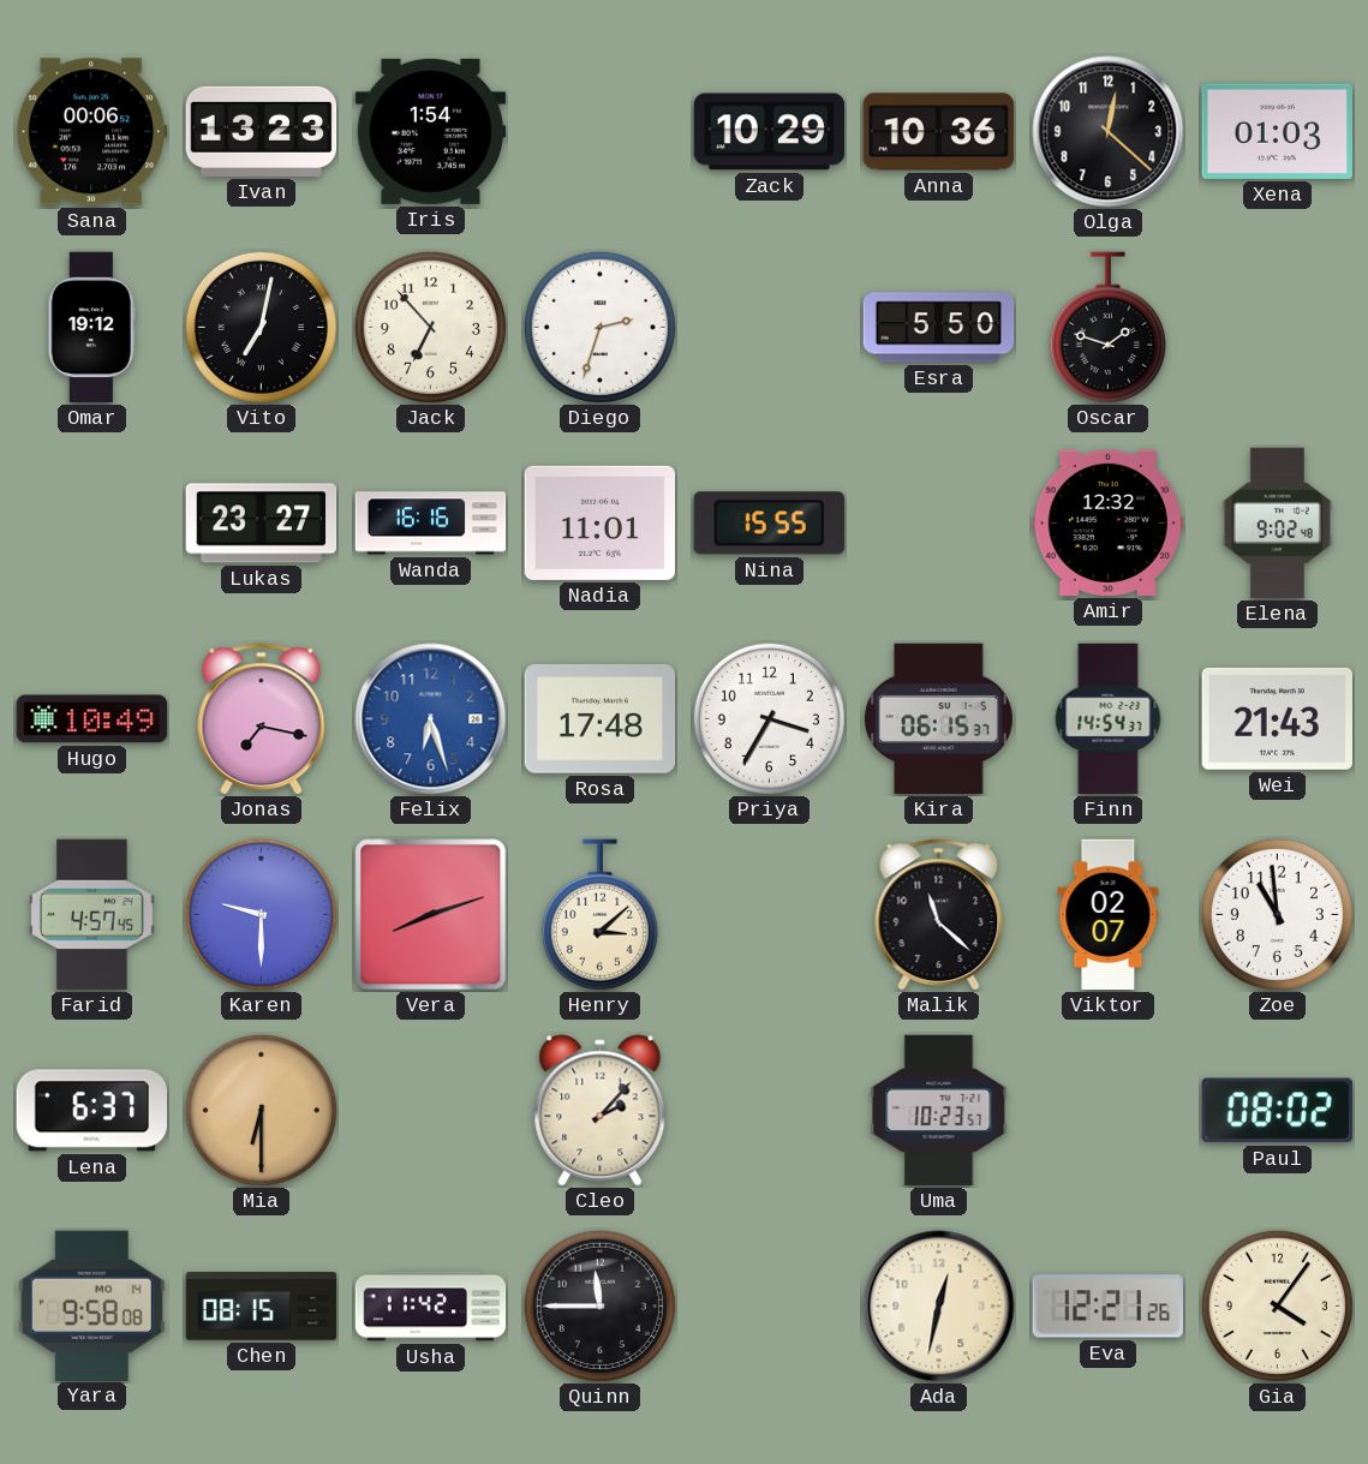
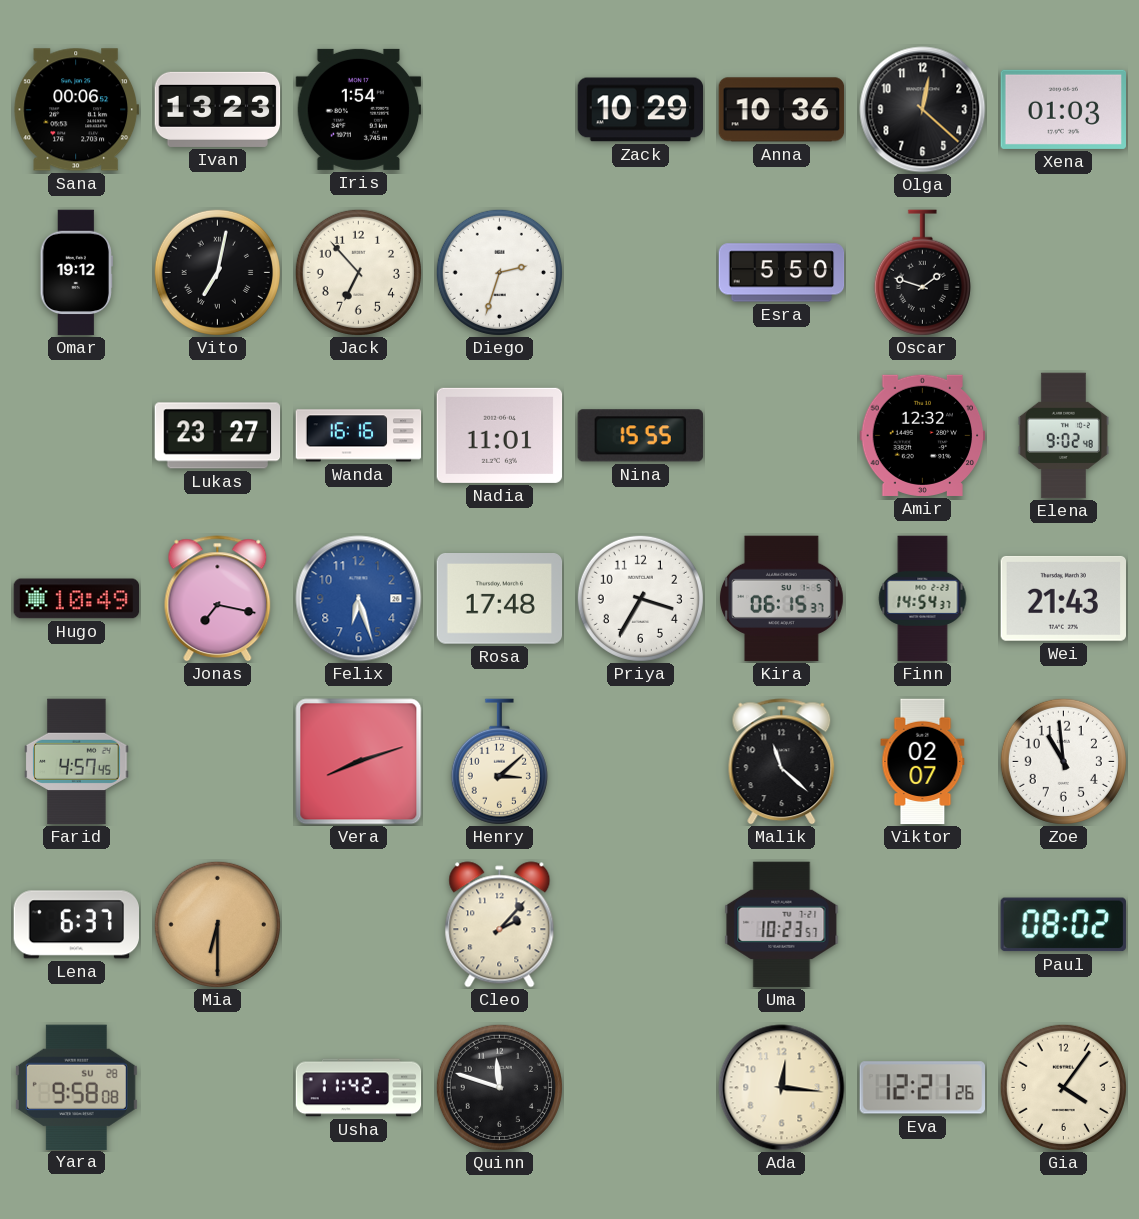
Karen: 9:30 -> none (261, 914)
Yara date: MO 14 -> SU 28 (76, 1087)
Chen: 08:15 -> none (262, 1307)
Quinn: 11:45 -> 11:48 (499, 1087)
Ada: 12:32 -> 12:16 (782, 1088)
